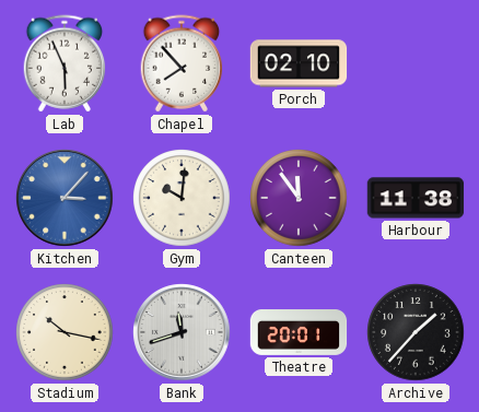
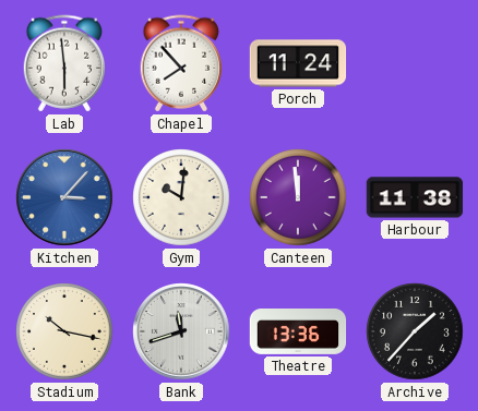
Lab: 5:56 -> 5:59 (64, 63)
Porch: 02:10 -> 11:24 (298, 63)
Canteen: 11:54 -> 11:59 (298, 197)
Theatre: 20:01 -> 13:36 (298, 333)
